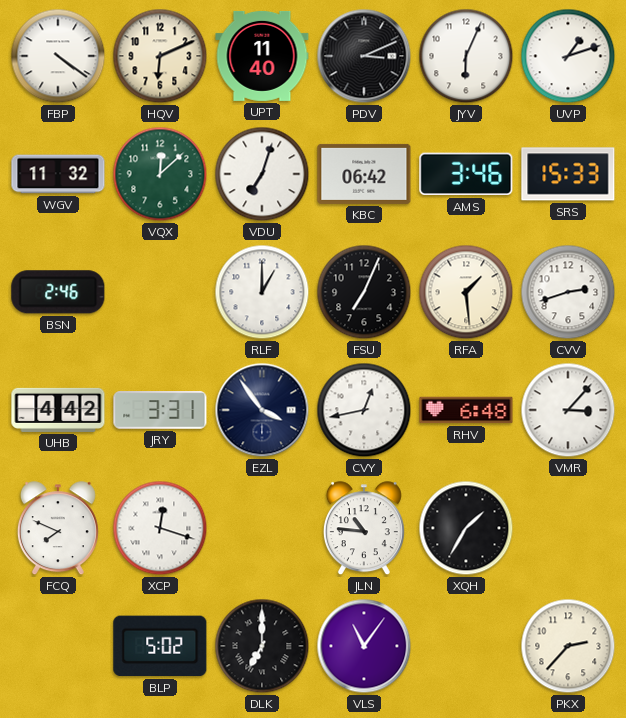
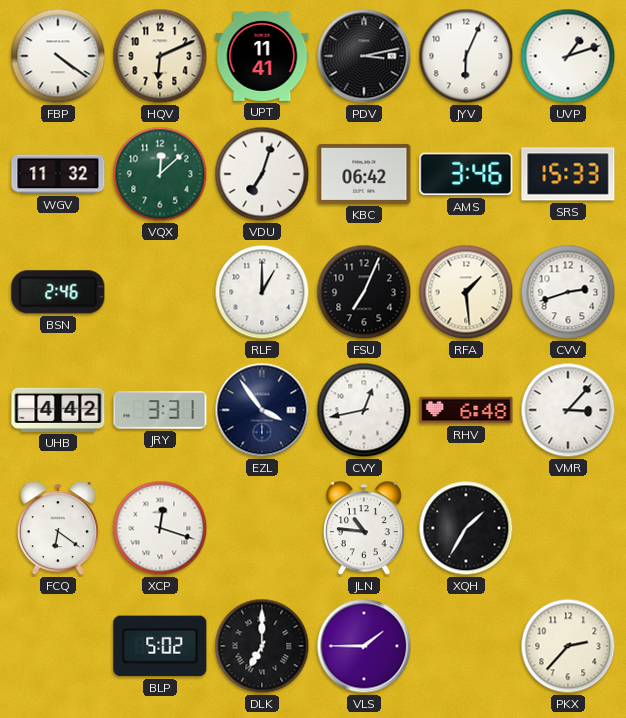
UPT: 11:40 -> 11:41 (262, 56)
PDV: 3:11 -> 3:13 (364, 56)
FCQ: 7:49 -> 6:21 (58, 529)
VLS: 11:06 -> 1:45 (364, 646)
